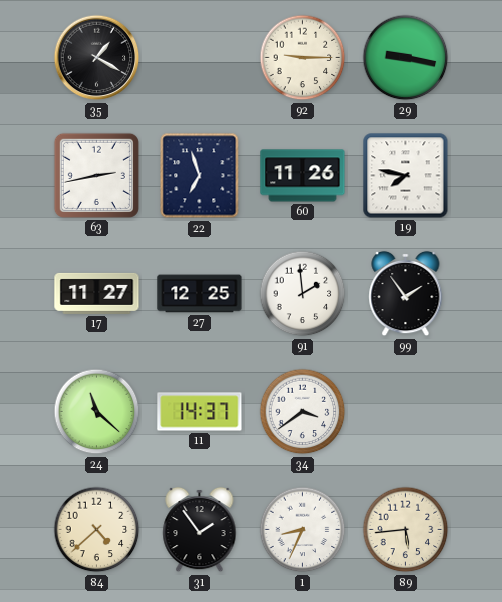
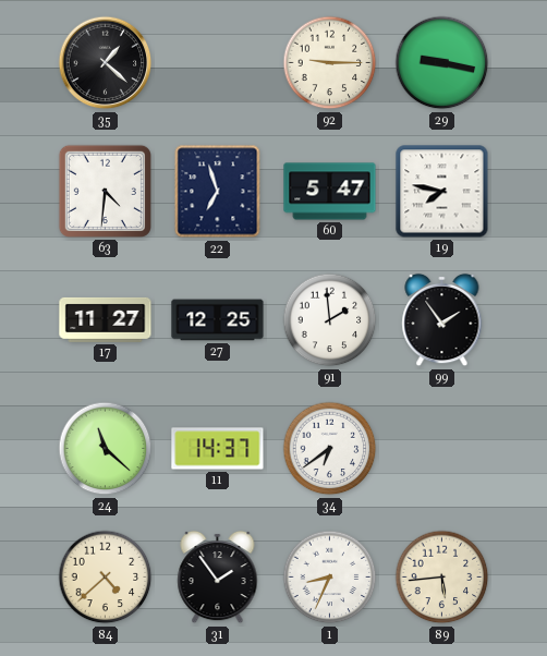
35: 1:20 -> 1:22 (106, 63)
63: 2:43 -> 4:31 (105, 191)
60: 11:26 -> 5:47 (330, 192)
34: 3:39 -> 6:39 (330, 449)
